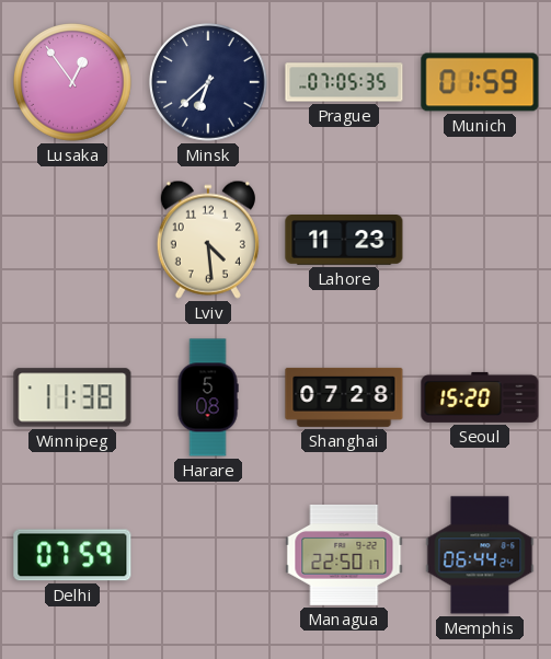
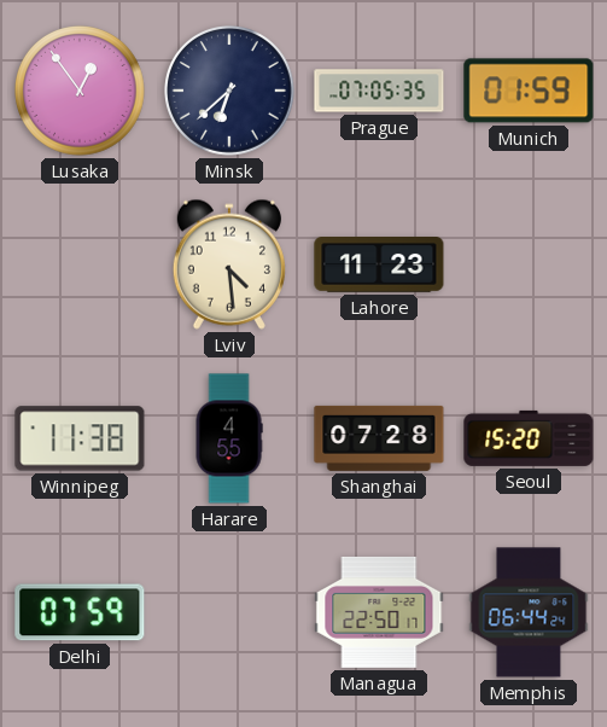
Harare: 5:08 -> 4:55 (229, 438)
